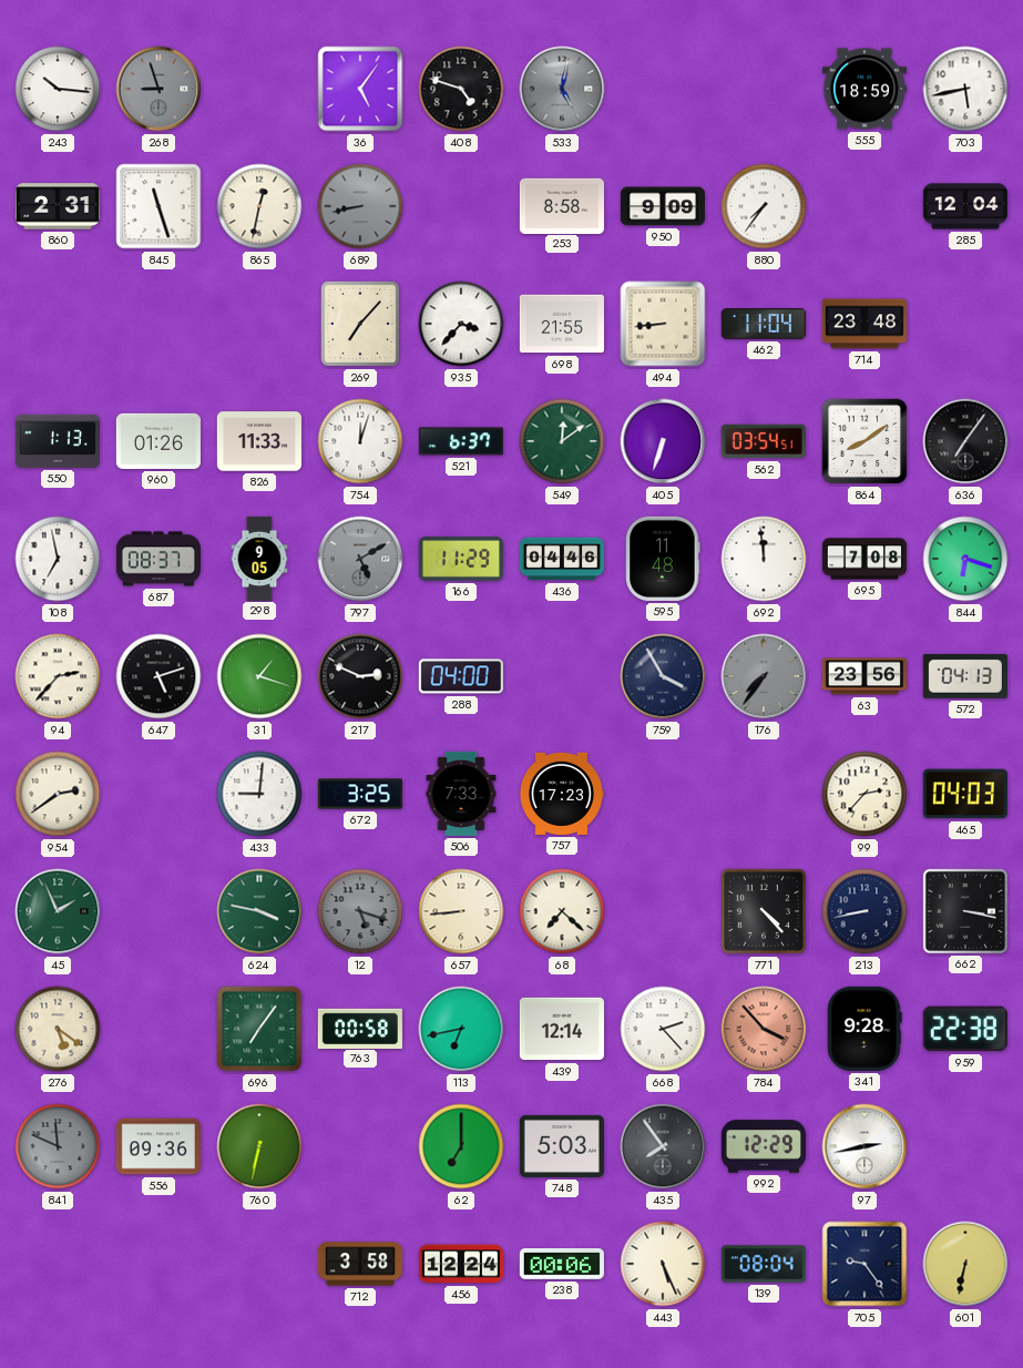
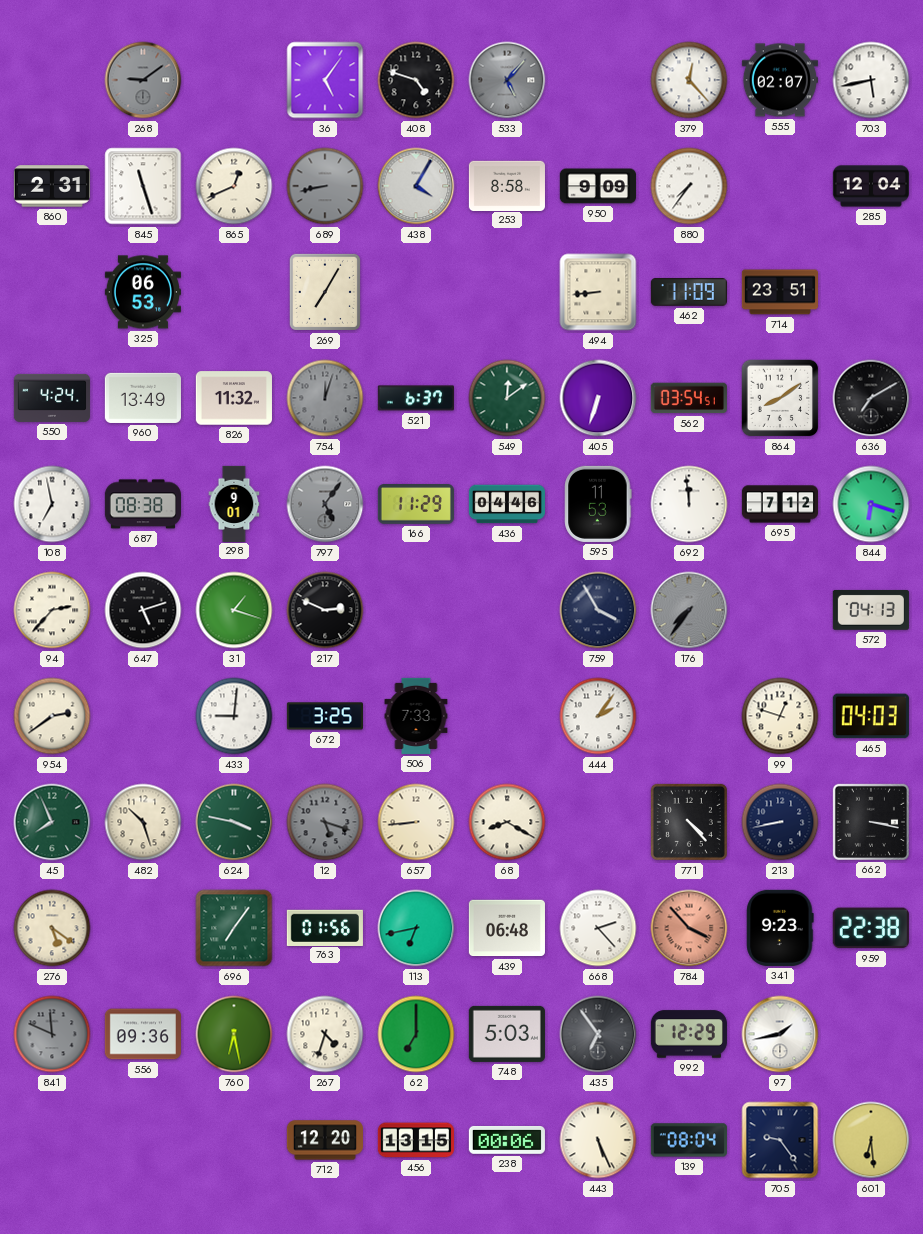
243: 10:16 -> none (58, 89)
268: 8:57 -> 9:09 (143, 80)
533: 5:02 -> 5:07 (507, 80)
379: none -> 12:23 (689, 80)
555: 18:59 -> 02:07 (780, 80)
865: 12:32 -> 12:41 (234, 186)
438: none -> 4:05 (416, 186)
325: none -> 06:53 (143, 292)
269: 7:07 -> 7:05 (325, 292)
935: 3:37 -> none (461, 324)
698: 21:55 -> none (562, 324)
462: 11:04 -> 11:09 (689, 292)
714: 23:48 -> 23:51 (780, 292)
550: 1:13 -> 4:24 (52, 398)
960: 01:26 -> 13:49 (143, 398)
826: 11:33 -> 11:32 (234, 398)
754 dial: white -> grey (325, 398)
636: 7:06 -> 7:10 (871, 398)
687: 08:37 -> 08:38 (143, 504)
298: 9:05 -> 9:01 (234, 503)
797: 5:10 -> 5:06 (325, 504)
595: 11:48 -> 11:53 (598, 504)
695: 7:08 -> 7:12 (780, 504)
288: 04:00 -> none (461, 676)
63: 23:56 -> none (865, 676)
757: 17:23 -> none (561, 794)
444: none -> 2:06 (598, 716)
99: 2:37 -> 12:48 (780, 716)
45: 1:56 -> 7:56 (52, 822)
482: none -> 10:27 (143, 822)
68: 7:22 -> 8:20 (507, 822)
763: 00:58 -> 01:56 (325, 927)
439: 12:14 -> 06:48 (507, 928)
341: 9:28 -> 9:23 (780, 928)
760: 6:32 -> 6:28 (234, 1034)
267: none -> 4:33 (325, 1034)
435: 7:54 -> 6:54 (598, 1034)
97: 2:43 -> 1:43 (780, 1034)
712: 3:58 -> 12:20 (325, 1140)
456: 12:24 -> 13:15 (416, 1140)
601: 6:32 -> 6:29 (871, 1140)
